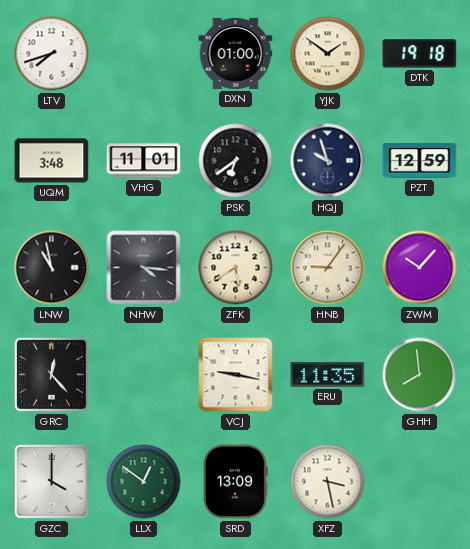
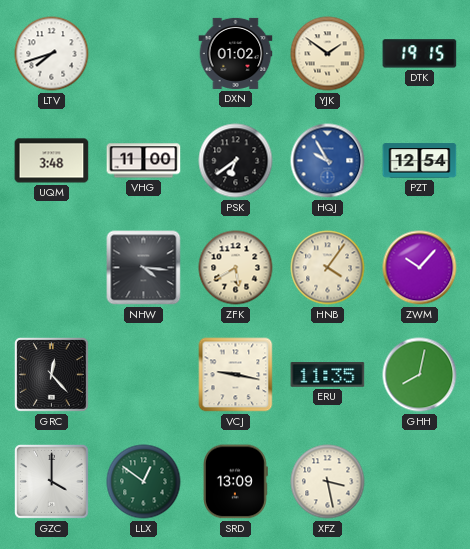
DXN: 01:00 -> 01:02 (236, 53)
DTK: 19:18 -> 19:15 (420, 54)
VHG: 11:01 -> 11:00 (144, 161)
HQJ: 9:57 -> 9:55 (328, 161)
HQJ dial: navy -> blue (328, 161)
PZT: 12:59 -> 12:54 (420, 161)
LNW: 10:58 -> none (52, 268)
HNB: 9:06 -> 4:06 (328, 268)
GHH: 7:59 -> 8:02 (420, 375)
